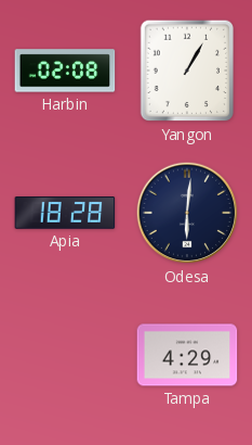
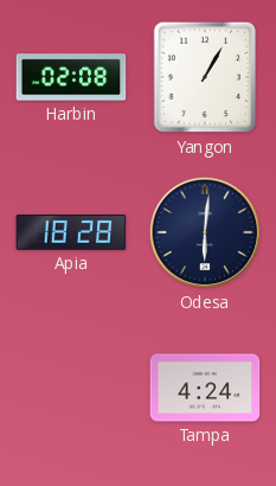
Tampa: 4:29 -> 4:24 (205, 388)
